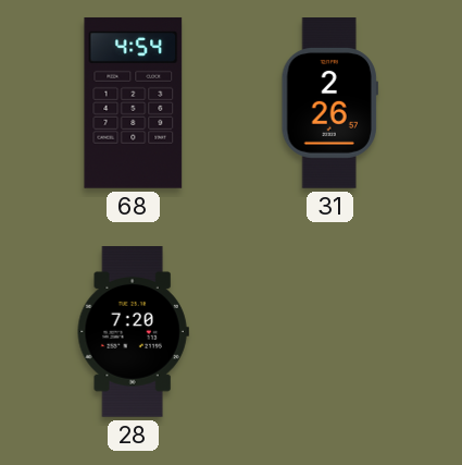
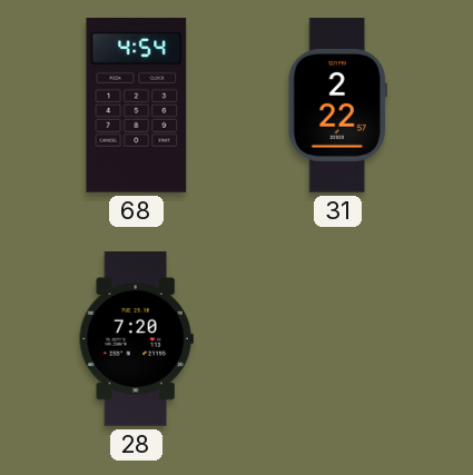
31: 2:26 -> 2:22 (337, 106)
